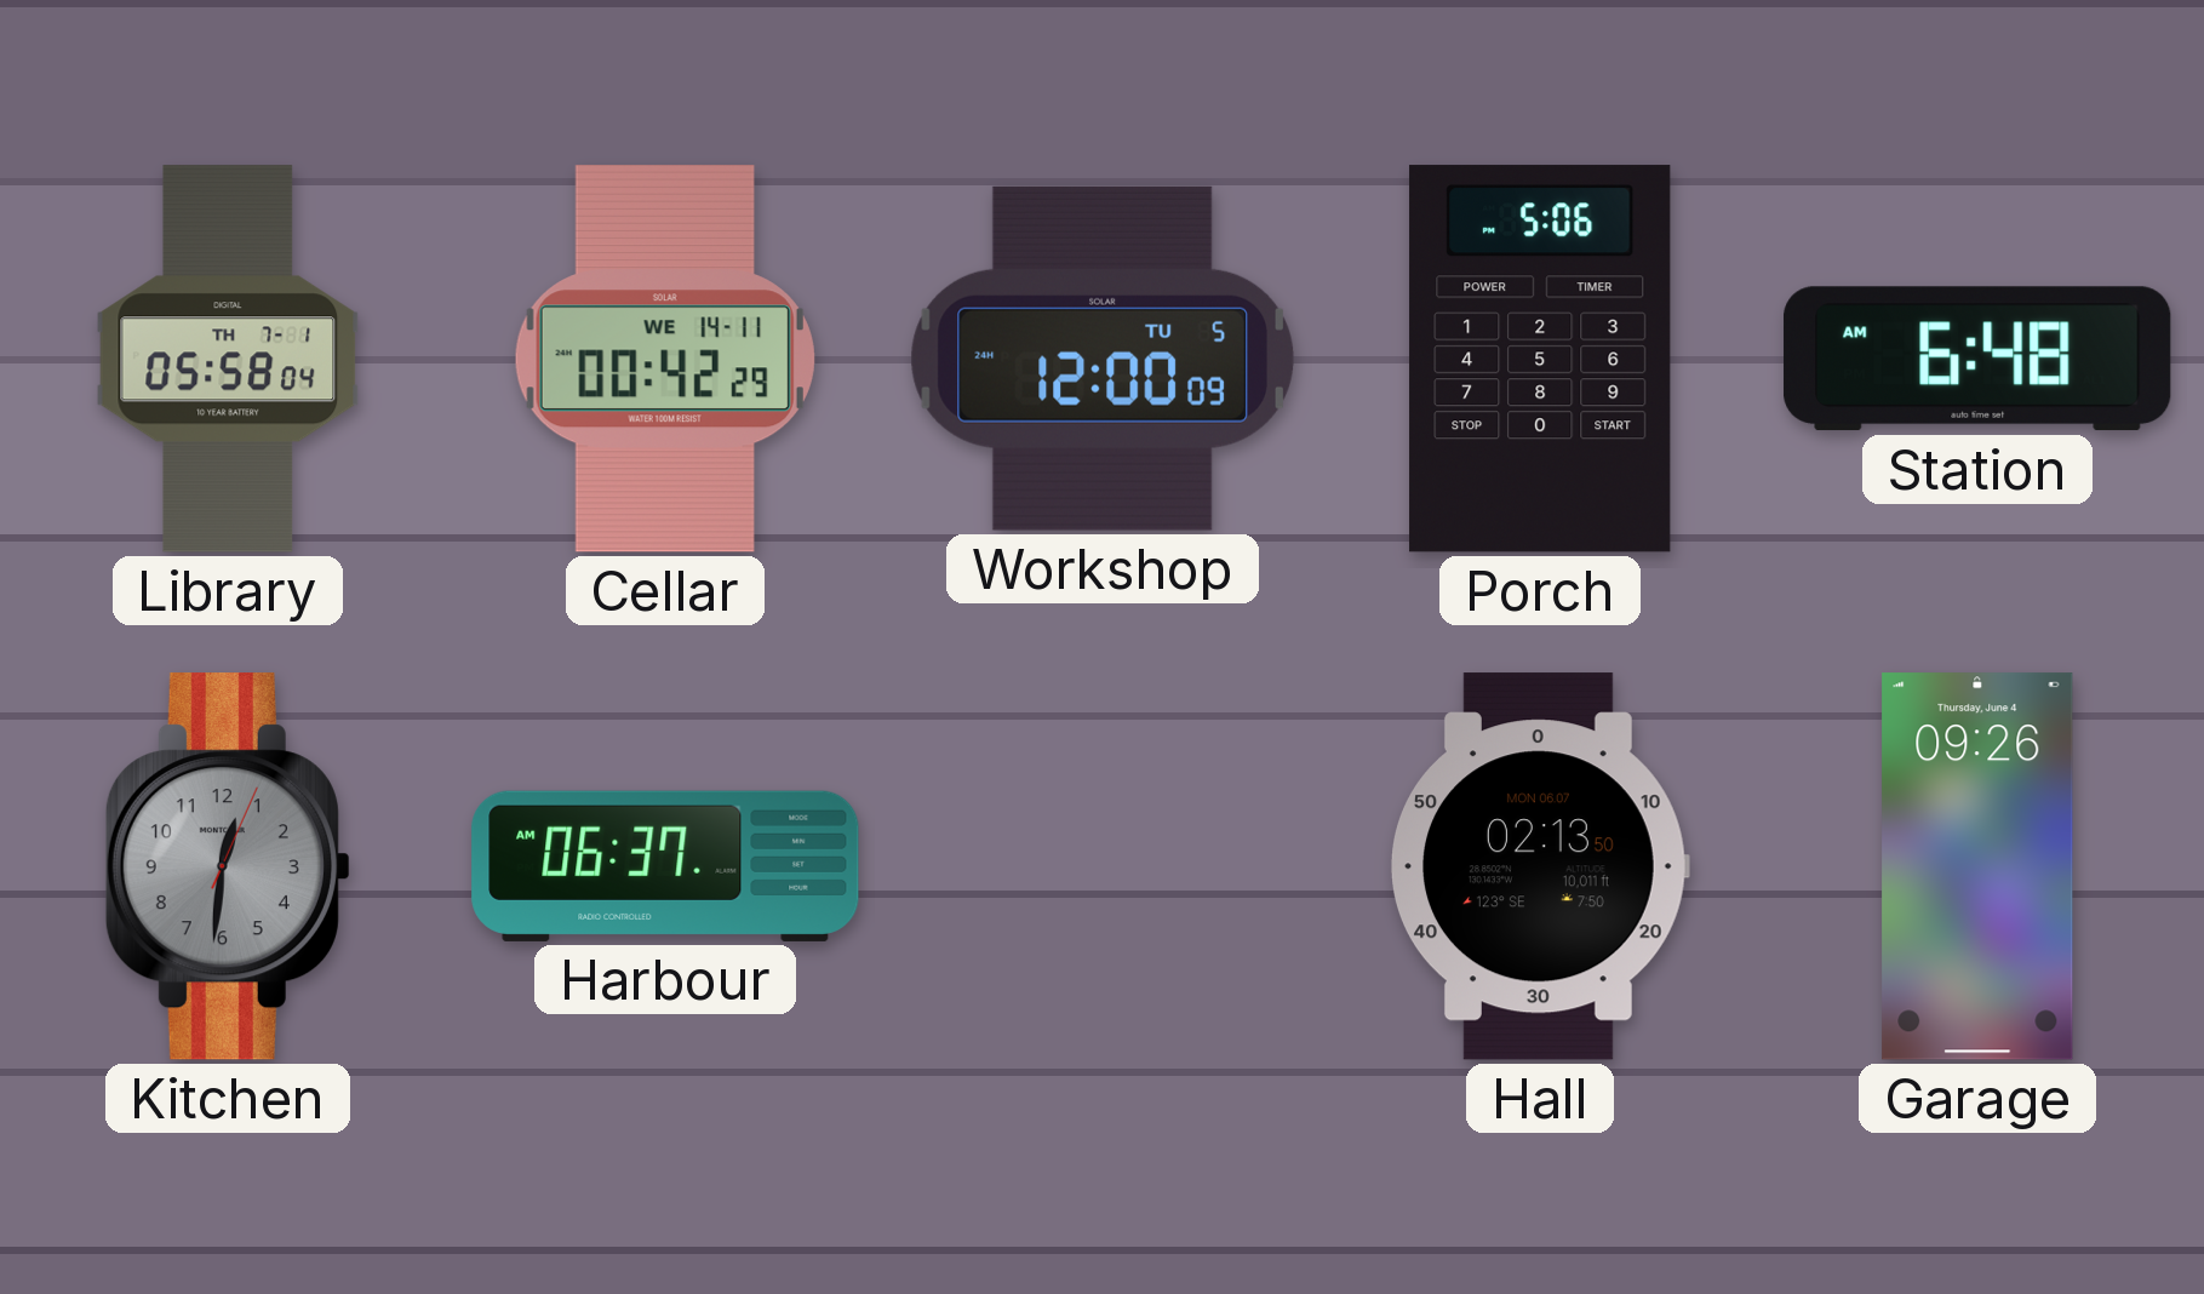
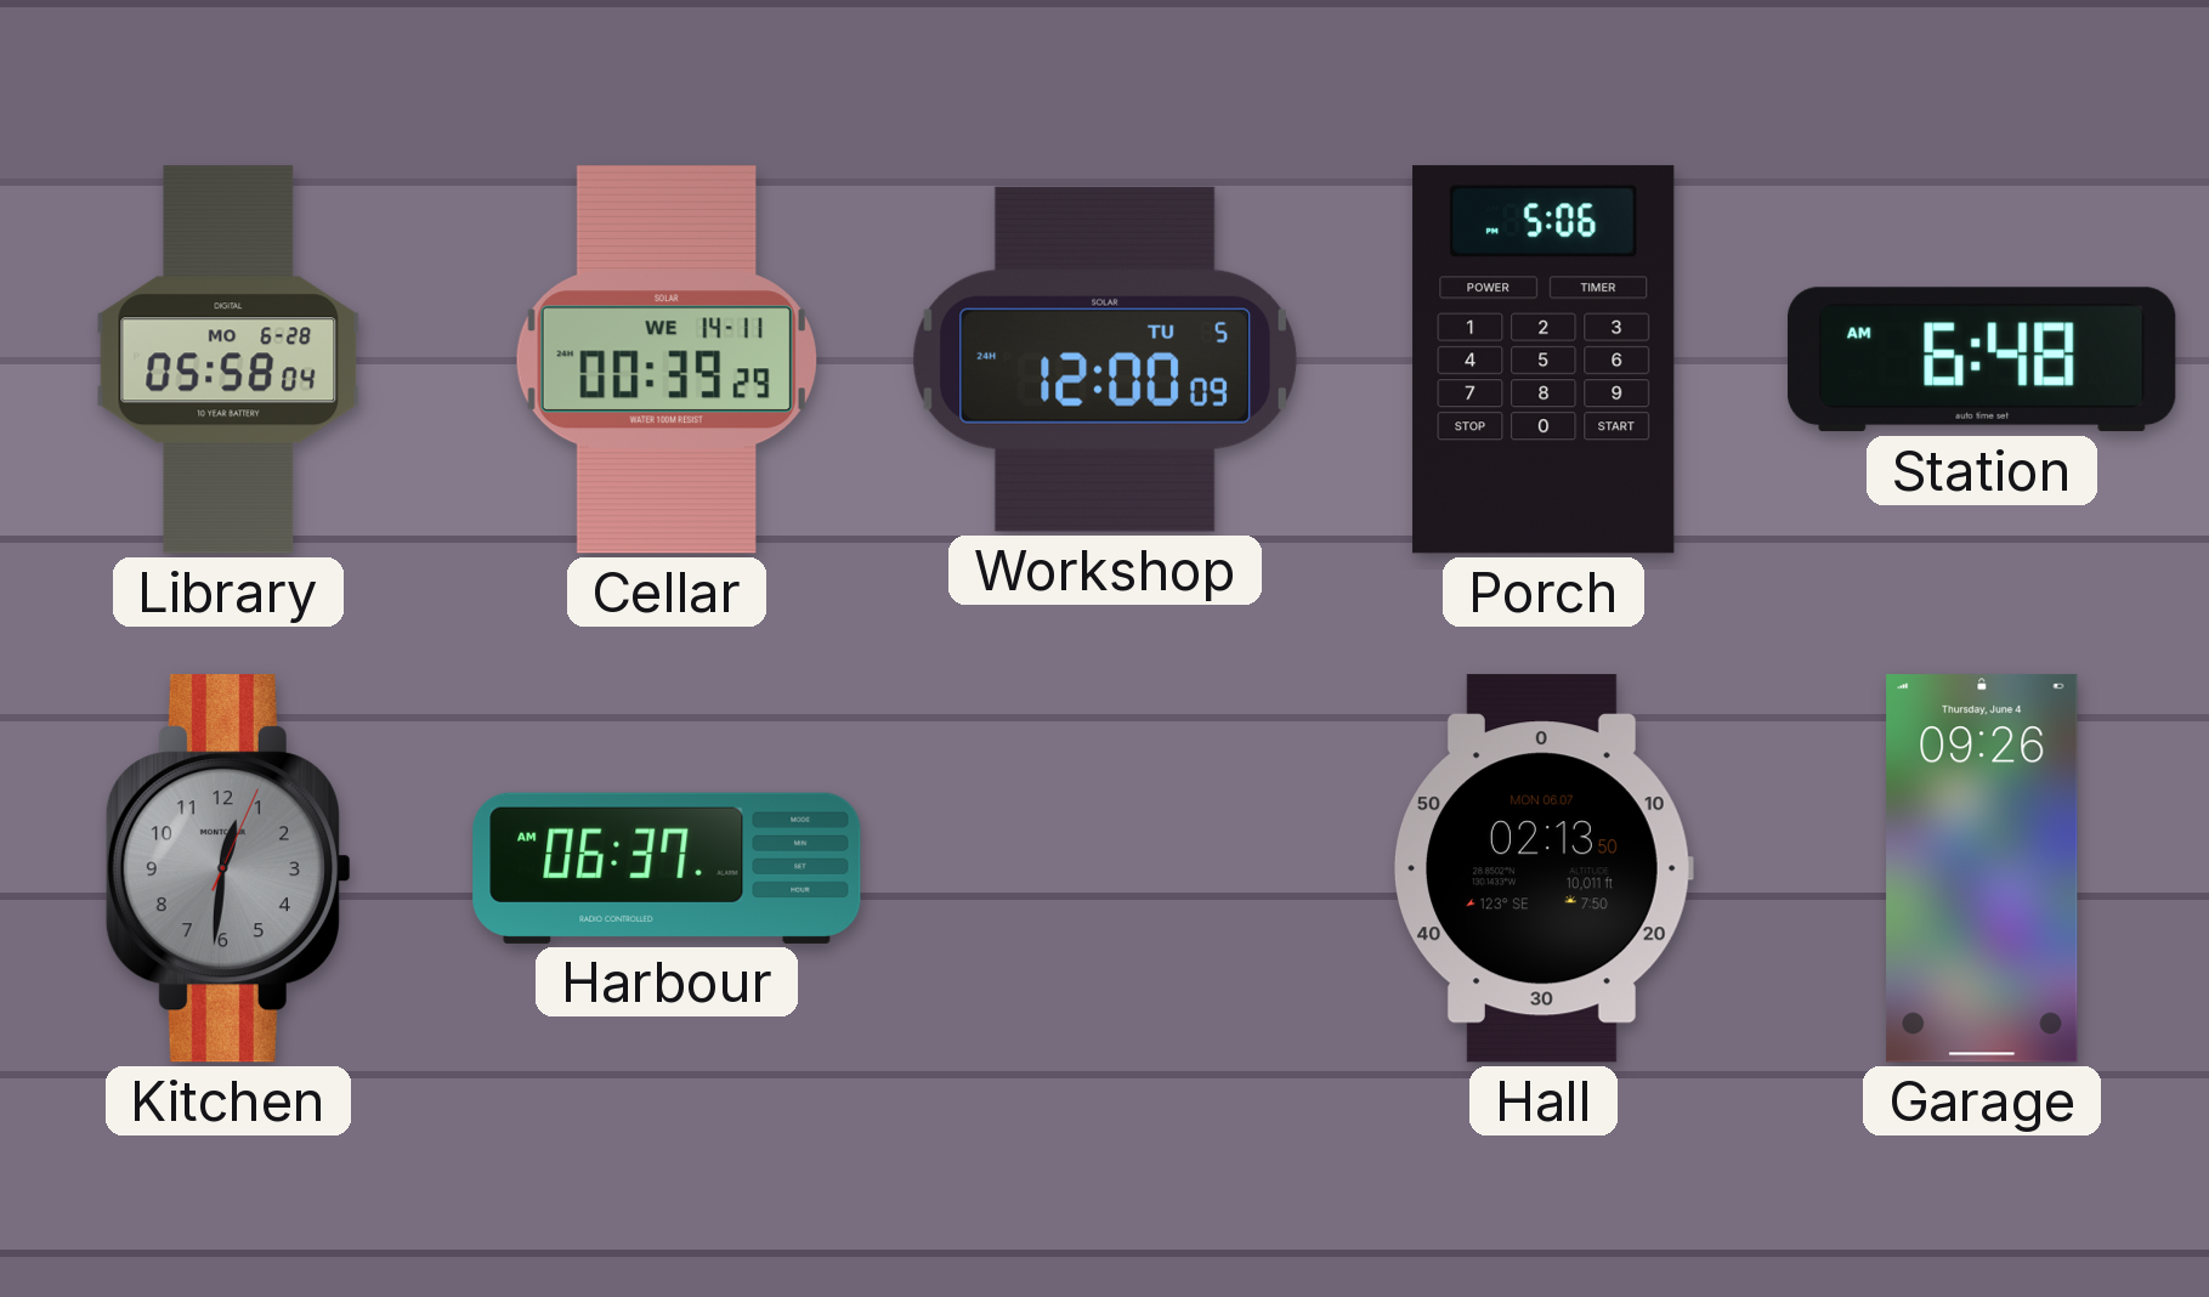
Library date: TH 7-1 -> MO 6-28 (228, 359)
Cellar: 00:42 -> 00:39 (667, 359)
